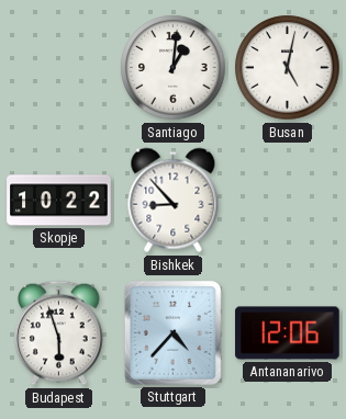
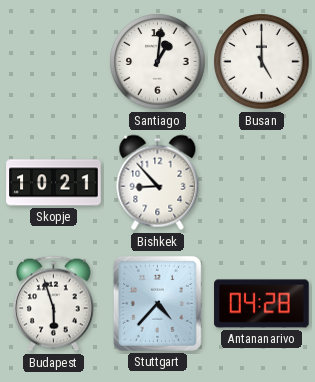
Busan: 5:02 -> 5:00 (262, 62)
Skopje: 10:22 -> 10:21 (54, 183)
Antananarivo: 12:06 -> 04:28 (262, 304)
